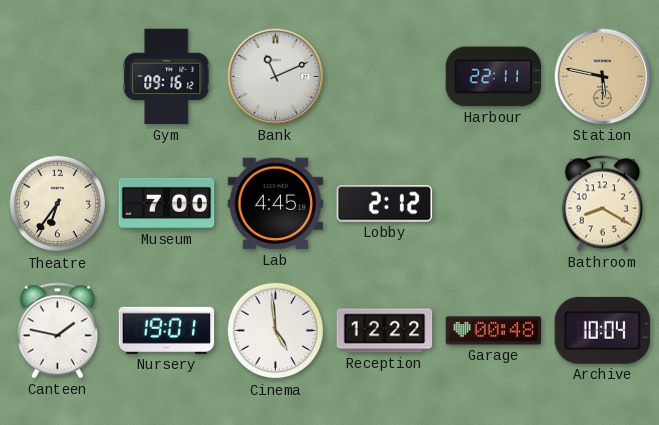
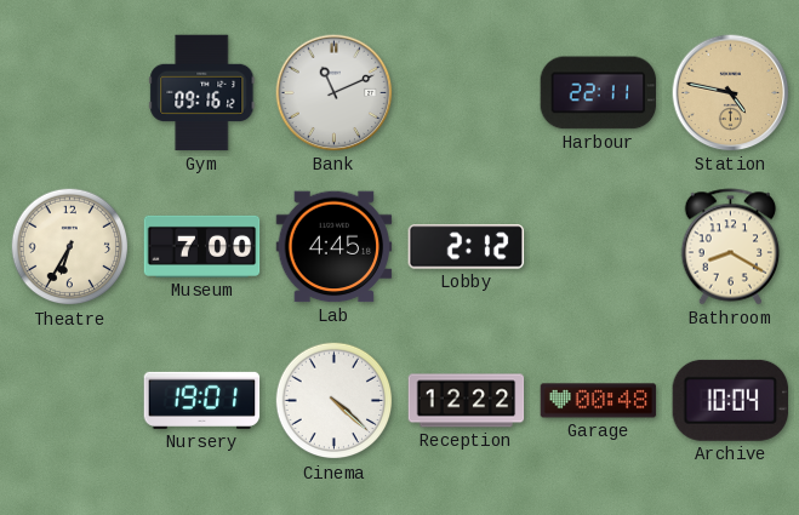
Station: 5:47 -> 4:47 (731, 93)
Theatre: 6:36 -> 6:35 (70, 247)
Canteen: 1:47 -> none (58, 331)
Cinema: 4:59 -> 4:22 (335, 401)
